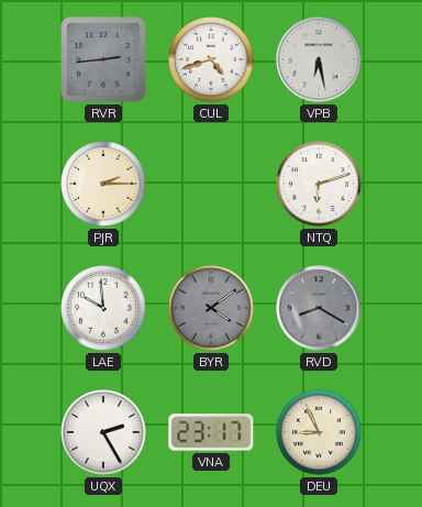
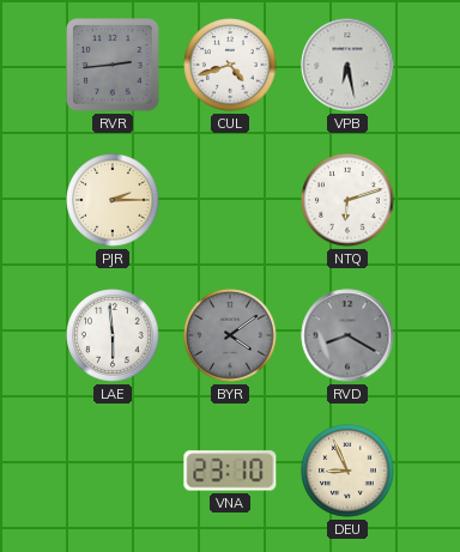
LAE: 9:59 -> 5:59 (113, 335)
UQX: 2:25 -> none (103, 432)
VNA: 23:17 -> 23:10 (230, 471)
